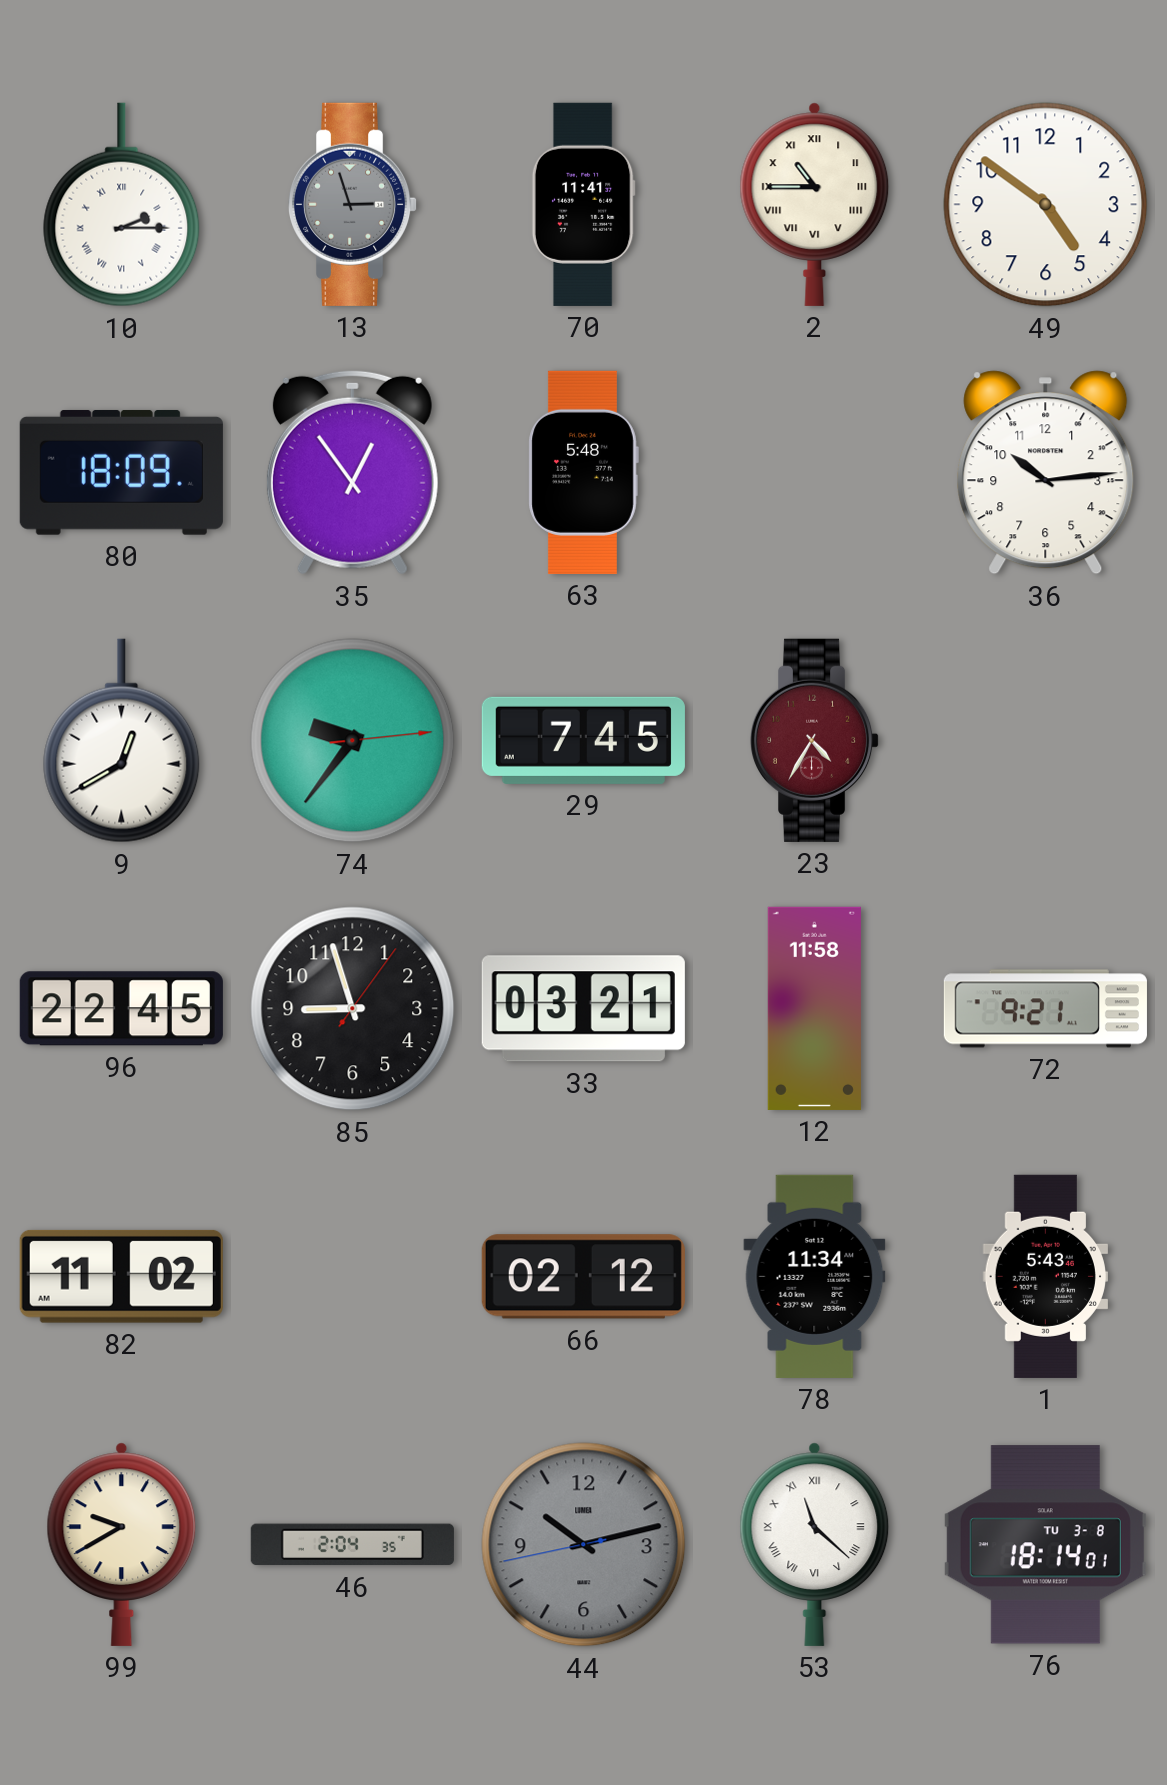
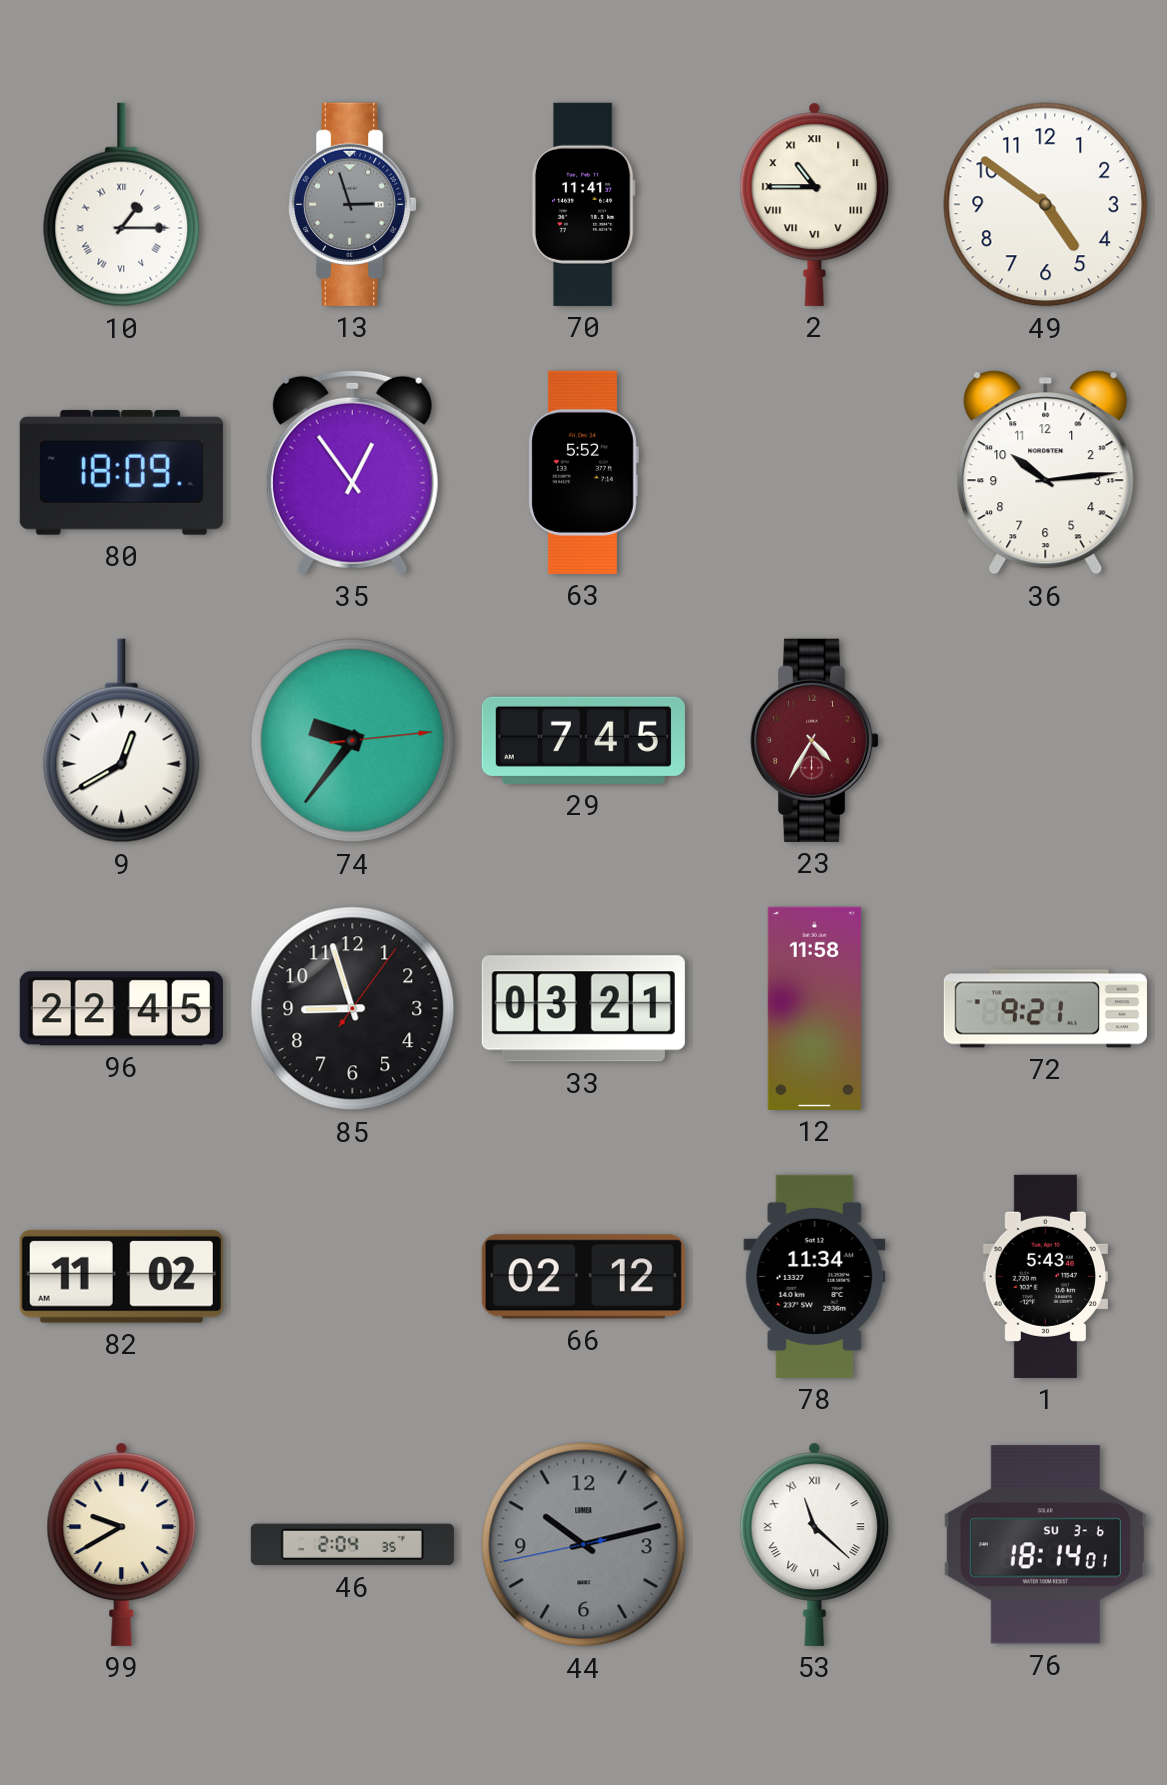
10: 2:15 -> 1:15 (122, 205)
63: 5:48 -> 5:52 (583, 472)
76 date: TU 3-8 -> SU 3-6 (1045, 1545)
